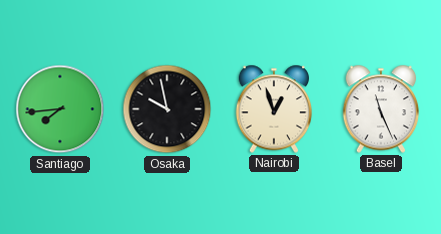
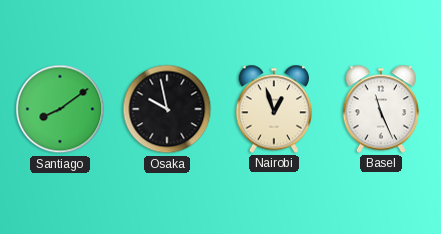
Santiago: 7:44 -> 8:09 (60, 109)
